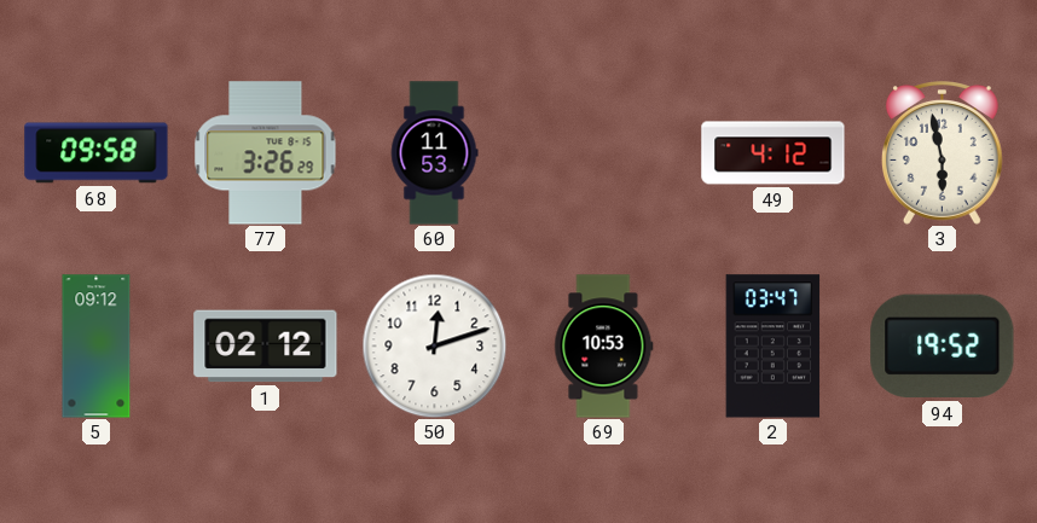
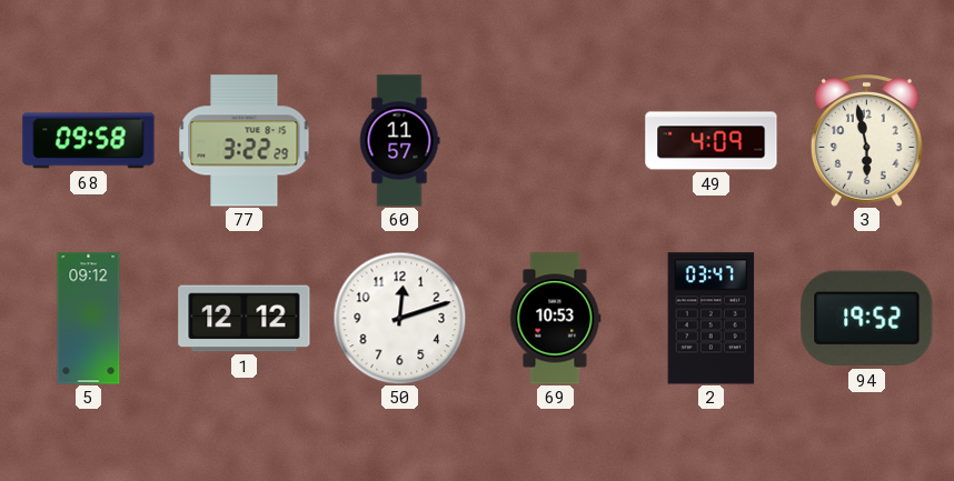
77: 3:26 -> 3:22 (245, 141)
60: 11:53 -> 11:57 (399, 141)
49: 4:12 -> 4:09 (712, 141)
1: 02:12 -> 12:12 (245, 319)
